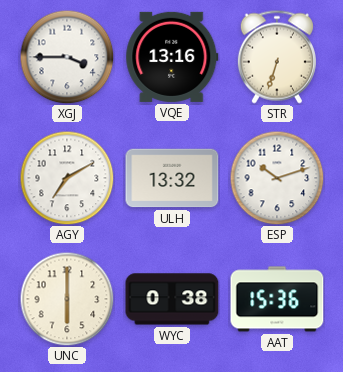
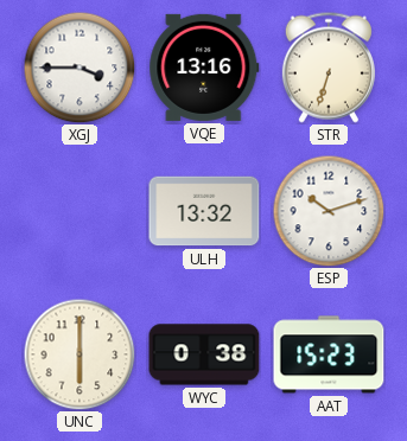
AGY: 7:10 -> none (67, 178)
AAT: 15:36 -> 15:23 (329, 354)
